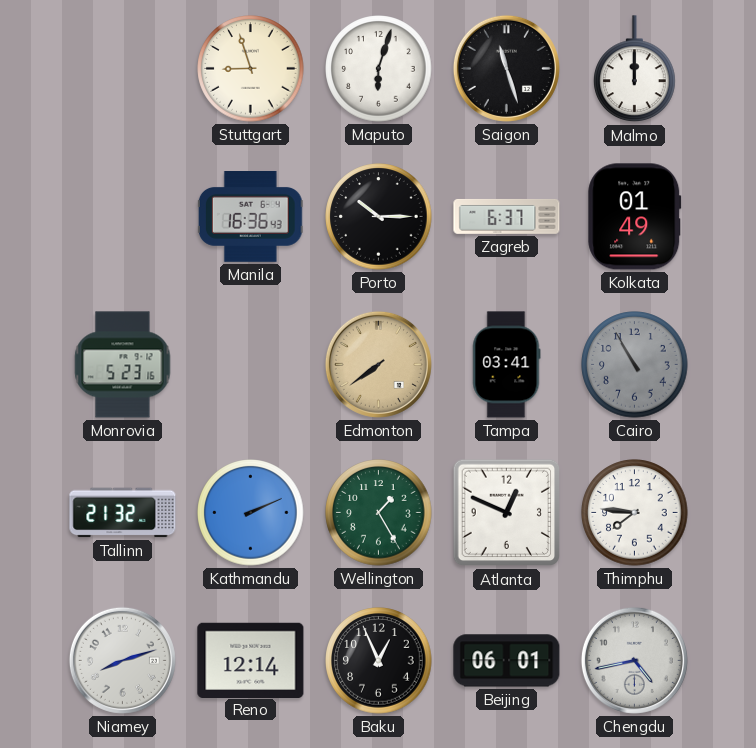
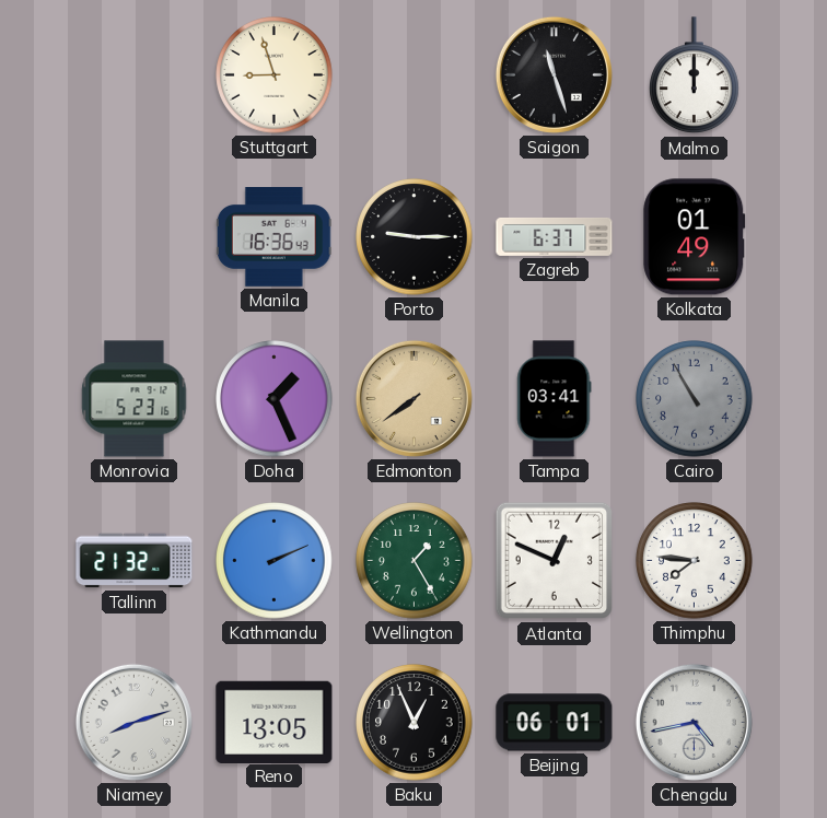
Maputo: 6:03 -> none (379, 69)
Porto: 10:15 -> 9:15 (415, 237)
Doha: none -> 1:26 (275, 399)
Reno: 12:14 -> 13:05 (275, 722)
